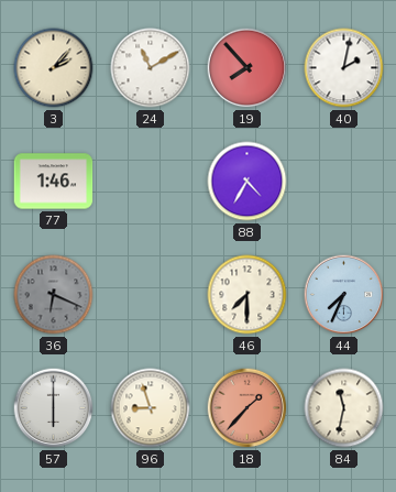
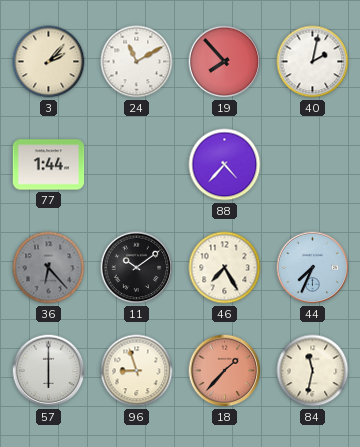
77: 1:46 -> 1:44 (49, 165)
88: 4:35 -> 4:37 (225, 165)
36: 6:19 -> 6:23 (49, 268)
11: none -> 10:09 (137, 268)
46: 7:30 -> 7:25 (225, 268)
